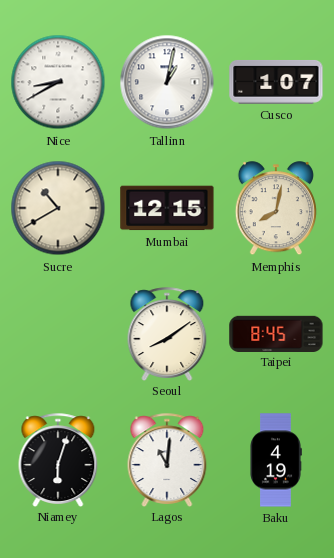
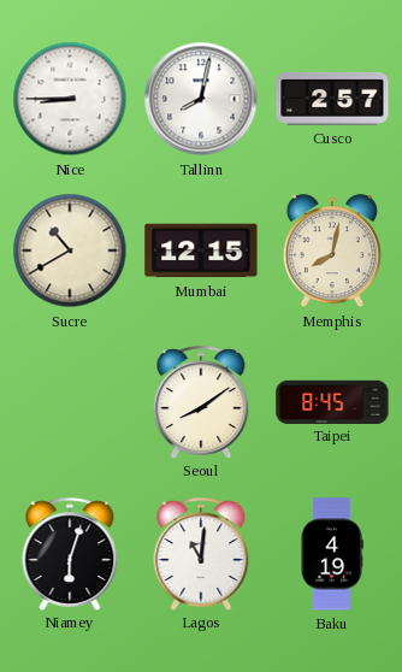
Nice: 8:40 -> 8:45 (70, 99)
Tallinn: 1:02 -> 8:02 (201, 99)
Cusco: 1:07 -> 2:57 (332, 99)
